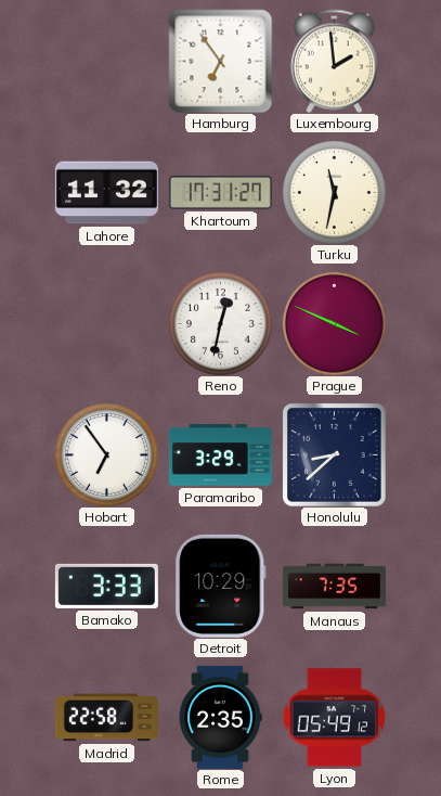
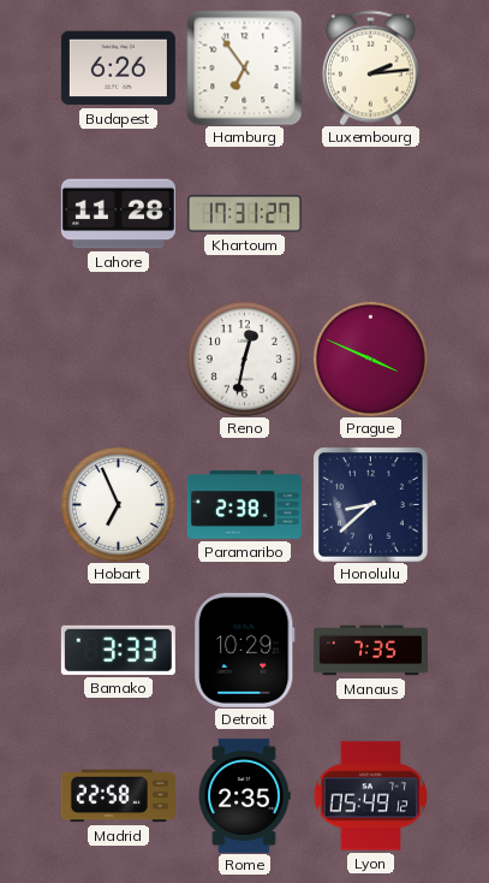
Budapest: none -> 6:26 (118, 69)
Luxembourg: 1:59 -> 2:14 (370, 67)
Lahore: 11:32 -> 11:28 (118, 214)
Turku: 11:32 -> none (334, 192)
Hobart: 6:54 -> 6:56 (118, 504)
Paramaribo: 3:29 -> 2:38 (244, 505)
